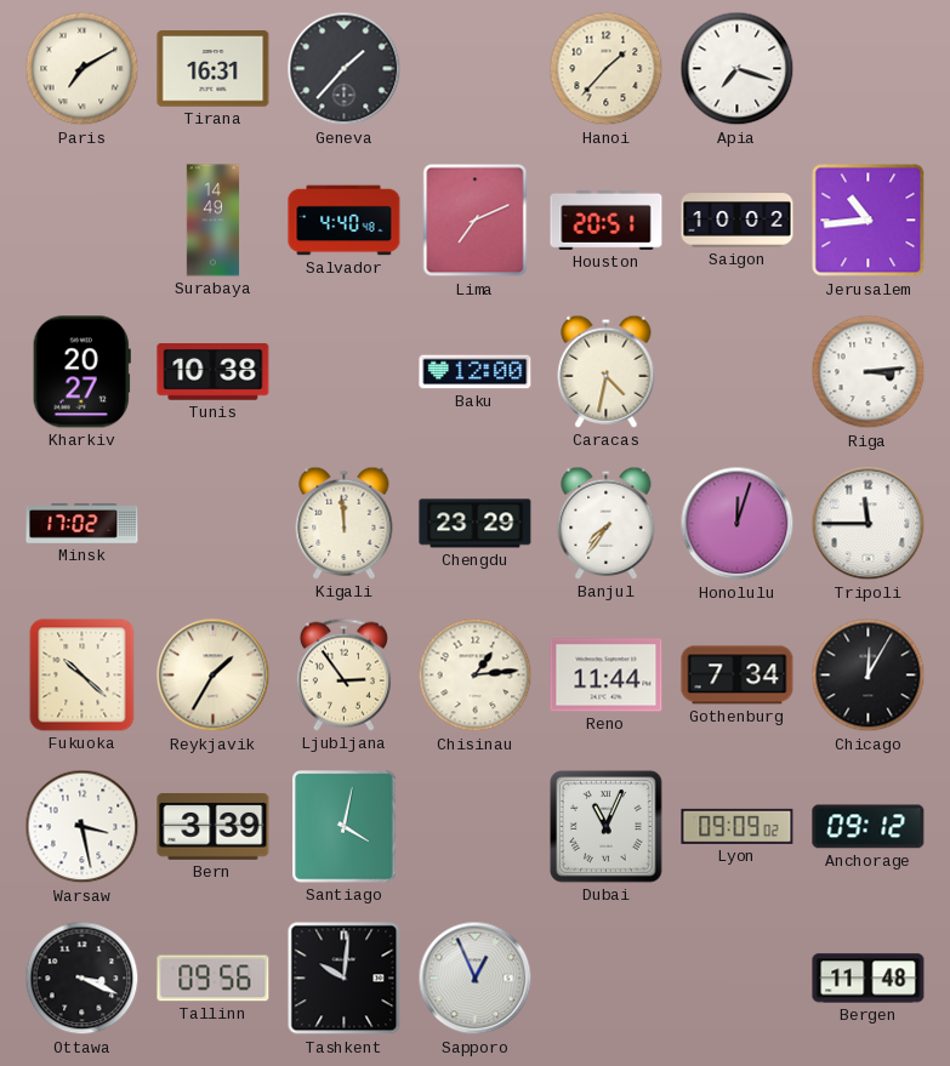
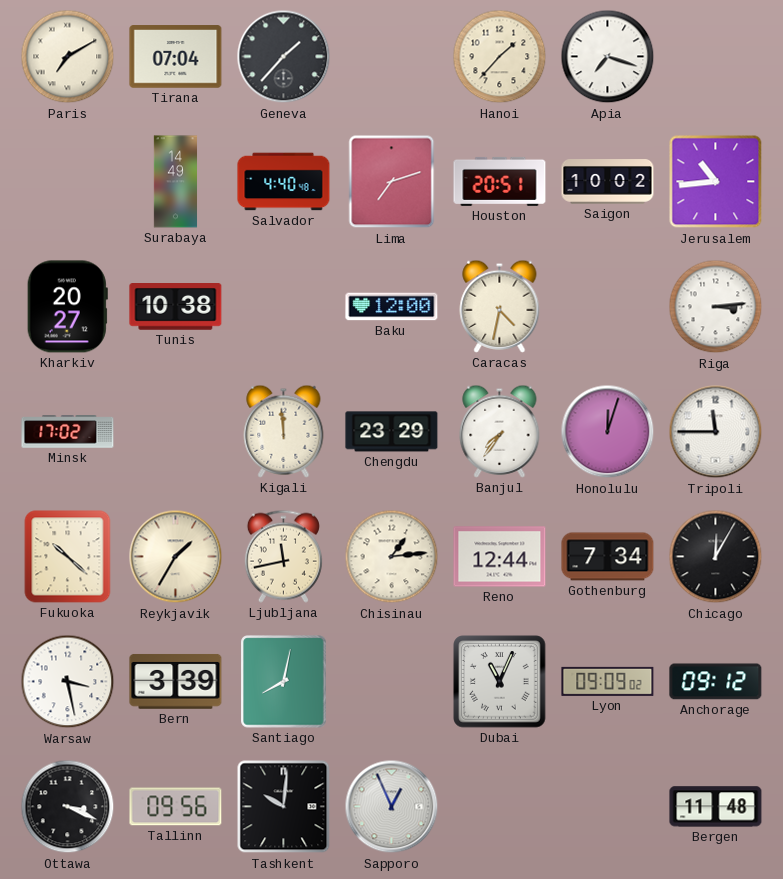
Tirana: 16:31 -> 07:04 (176, 57)
Lima: 7:11 -> 7:12 (392, 182)
Ljubljana: 2:54 -> 11:43 (283, 556)
Reno: 11:44 -> 12:44 (500, 557)
Santiago: 4:02 -> 8:02 (284, 682)
